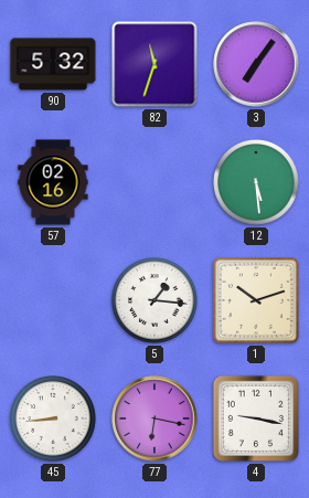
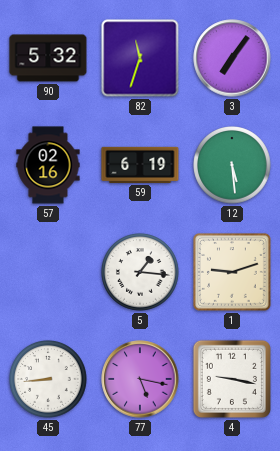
59: none -> 6:19 (140, 165)
1: 10:12 -> 9:12 (233, 273)
77: 6:17 -> 5:17 (140, 379)
